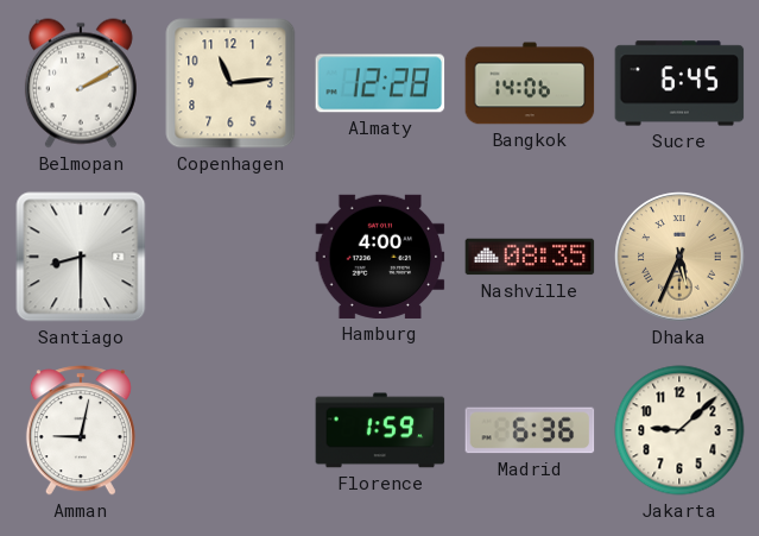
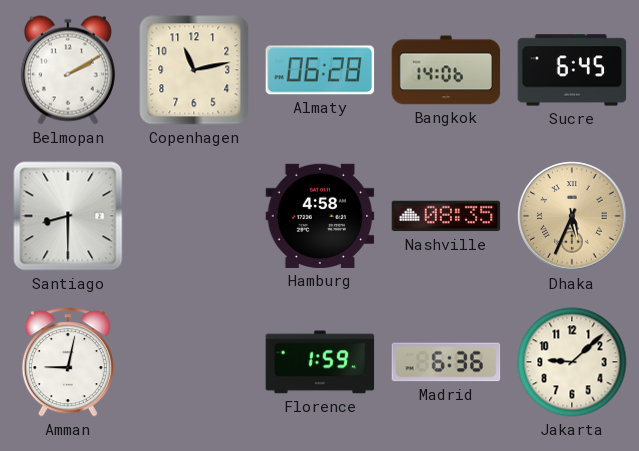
Copenhagen: 11:14 -> 11:13 (194, 70)
Almaty: 12:28 -> 06:28 (320, 70)
Hamburg: 4:00 -> 4:58 (320, 216)
